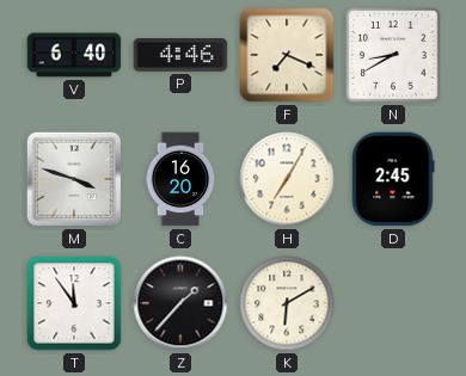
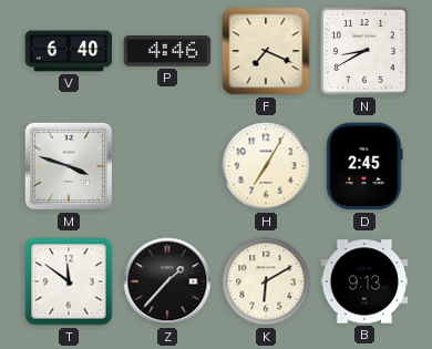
C: 16:20 -> none (180, 179)
T: 11:54 -> 11:51 (69, 281)
B: none -> 9:13 (364, 281)
